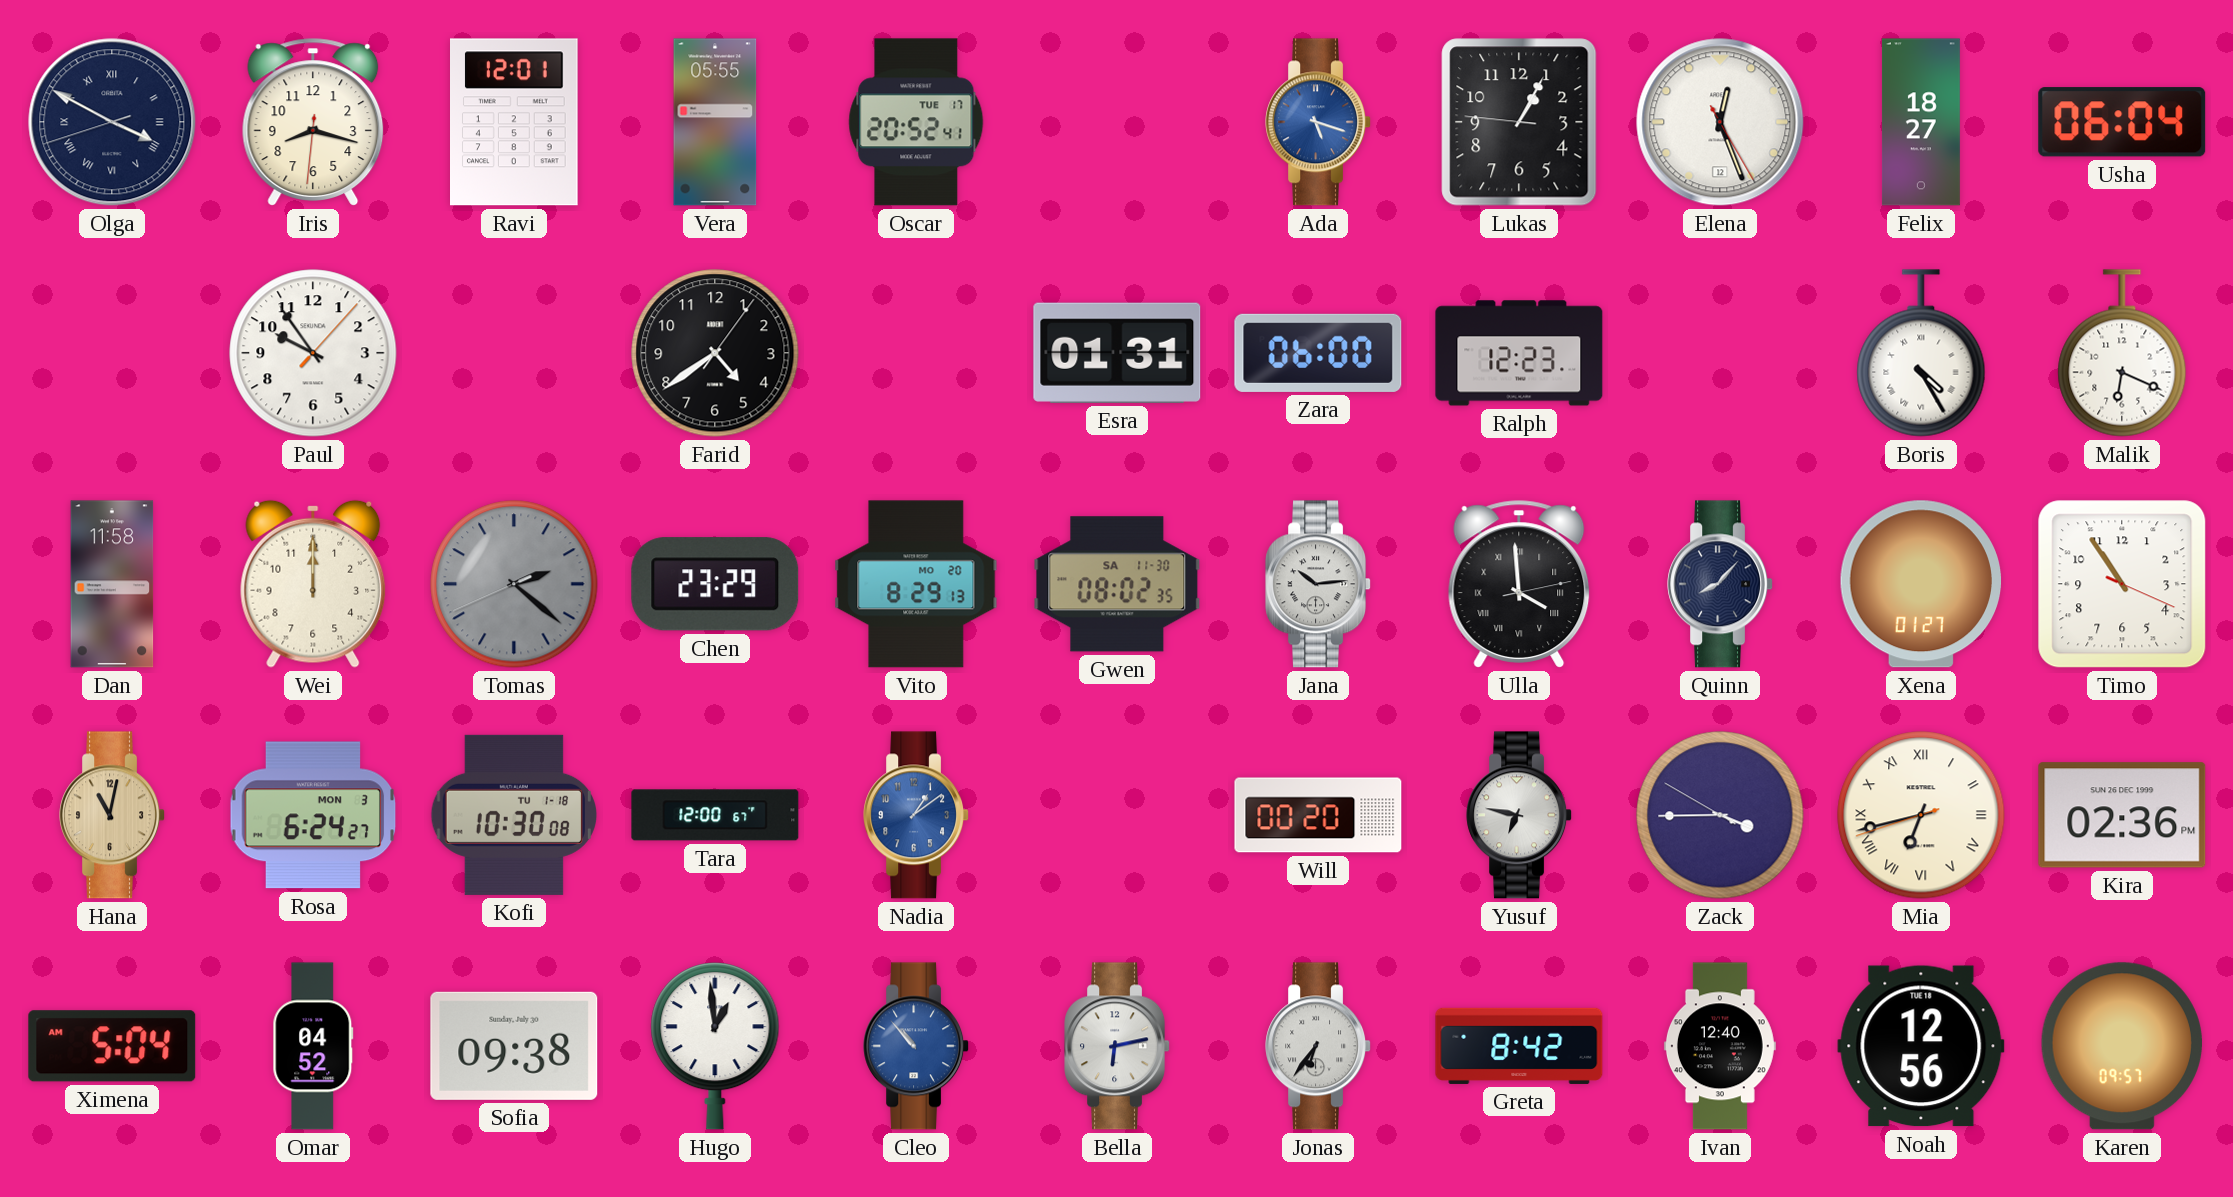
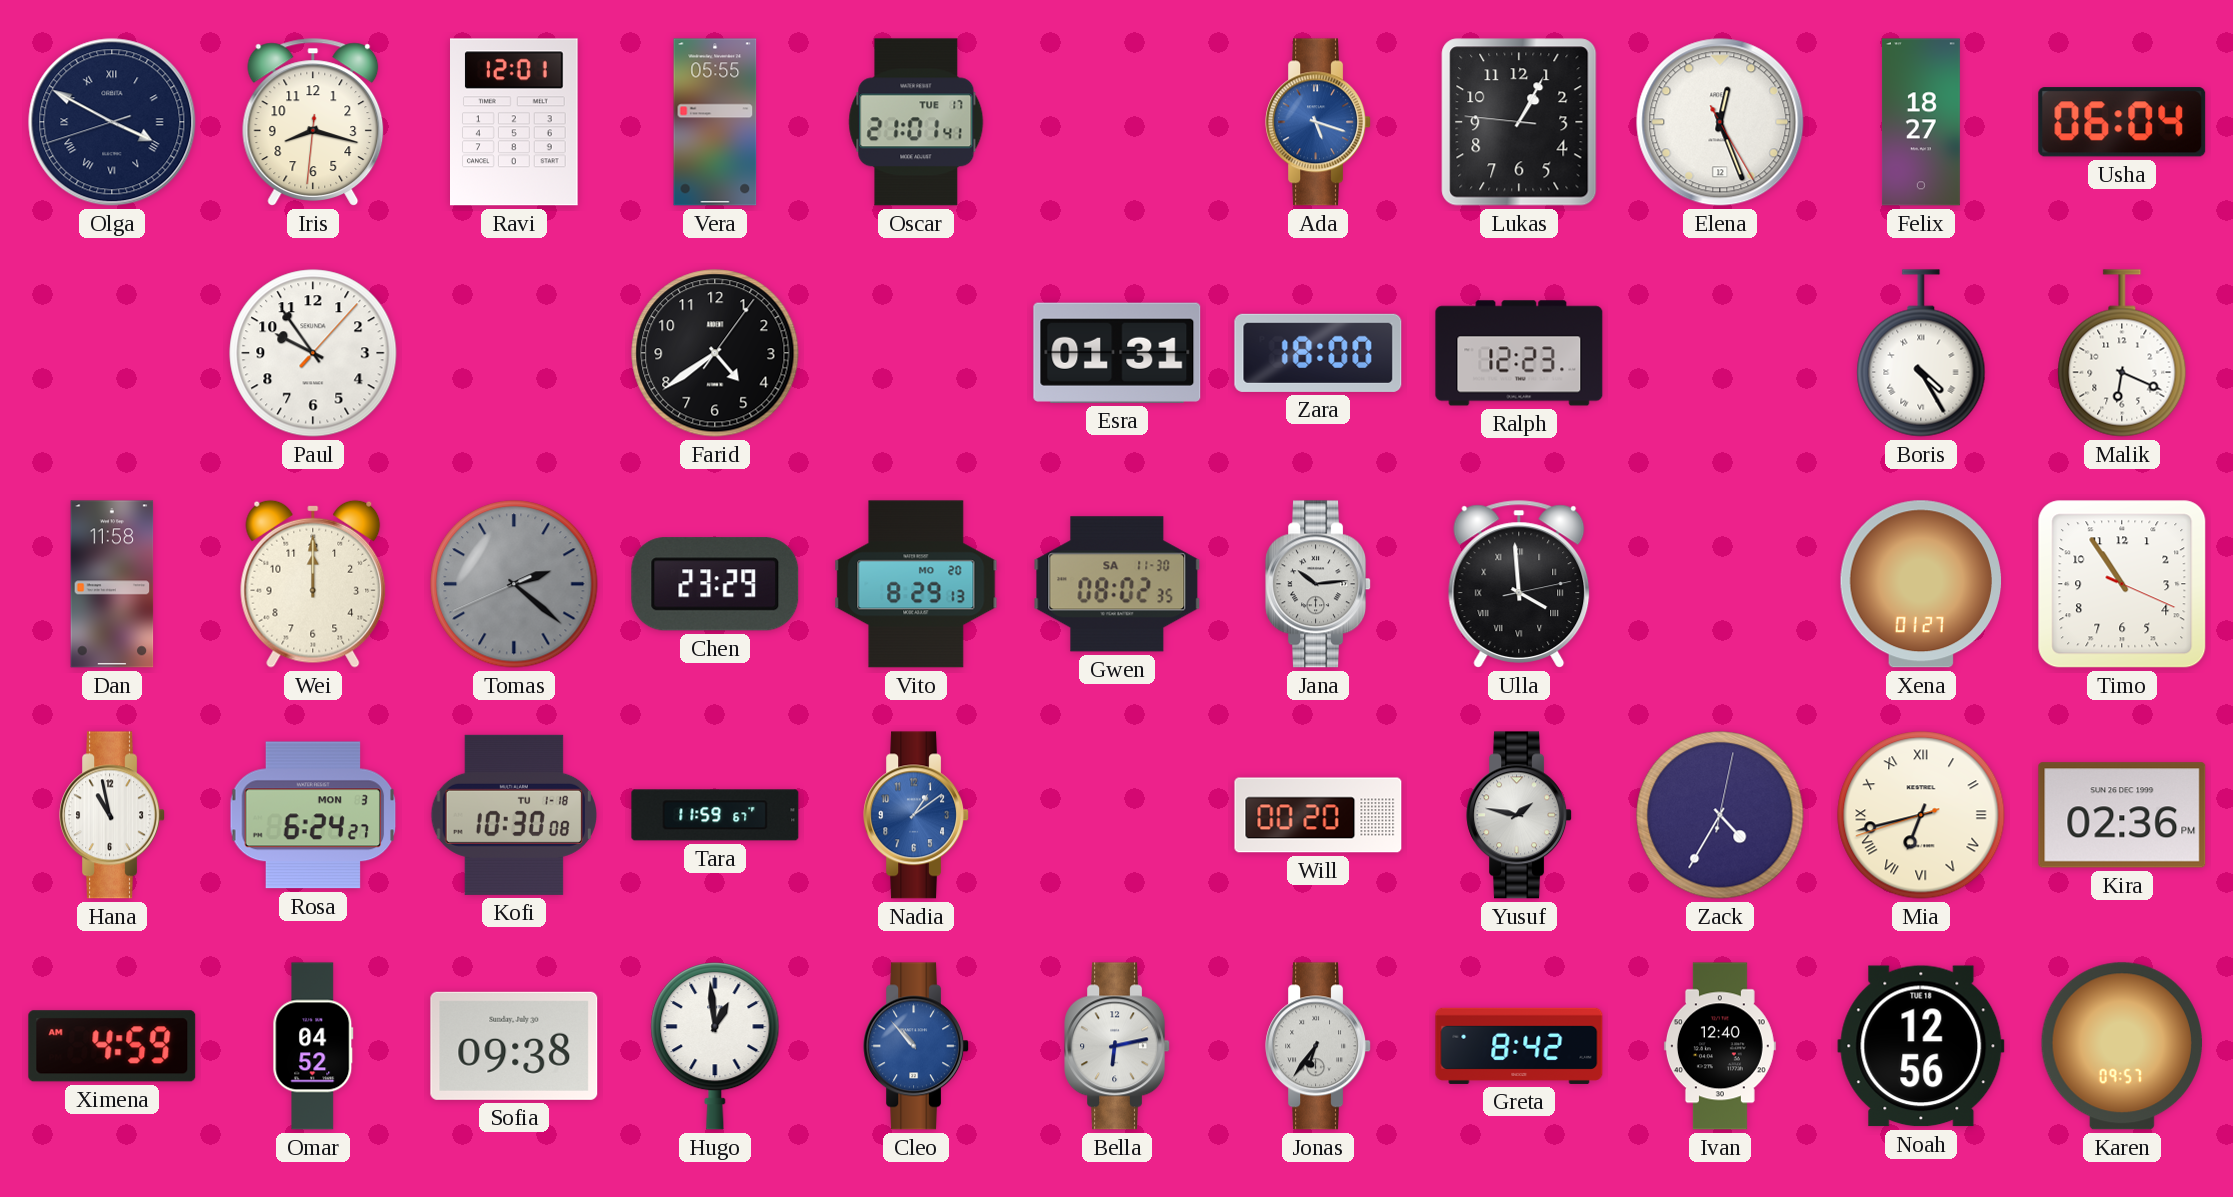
Oscar: 20:52 -> 21:01 (916, 122)
Zara: 06:00 -> 18:00 (1318, 353)
Quinn: 8:07 -> none (1721, 584)
Hana: 11:02 -> 10:58 (113, 815)
Hana dial: champagne -> white (113, 815)
Tara: 12:00 -> 11:59 (715, 815)
Yusuf: 6:47 -> 1:47 (1520, 815)
Zack: 3:44 -> 4:35 (1720, 815)
Ximena: 5:04 -> 4:59 (112, 1046)
